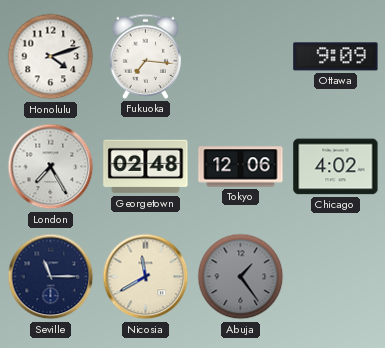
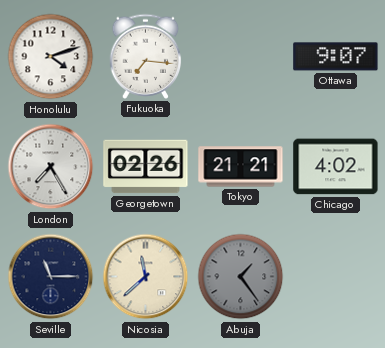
Ottawa: 9:09 -> 9:07 (336, 57)
Georgetown: 02:48 -> 02:26 (146, 167)
Tokyo: 12:06 -> 21:21 (241, 167)
Nicosia: 11:40 -> 11:38 (146, 277)
